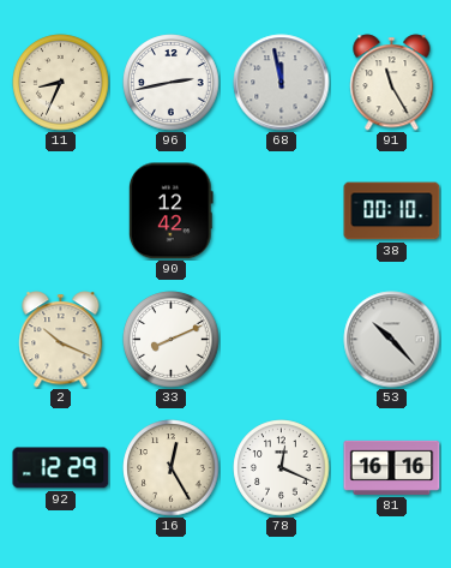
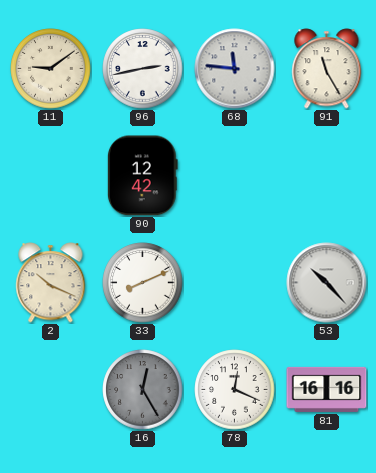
11: 8:34 -> 9:09 (51, 69)
68: 11:58 -> 11:46 (235, 69)
38: 00:10 -> none (392, 211)
92: 12:29 -> none (61, 468)
16 dial: cream -> grey (143, 390)
